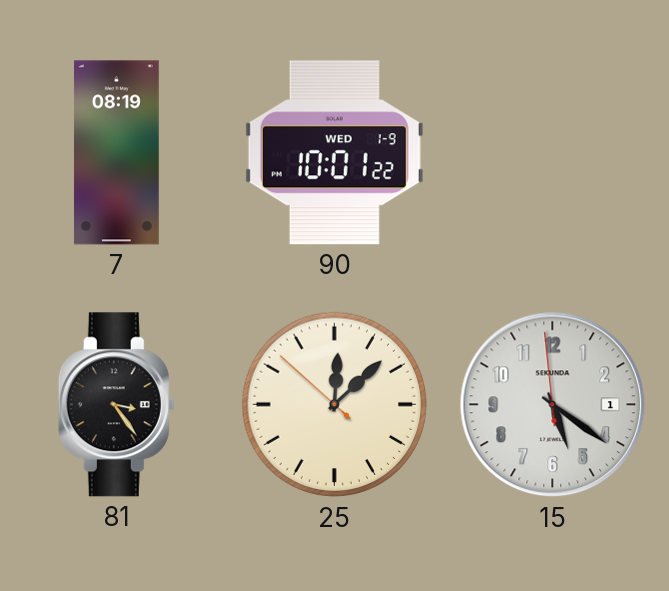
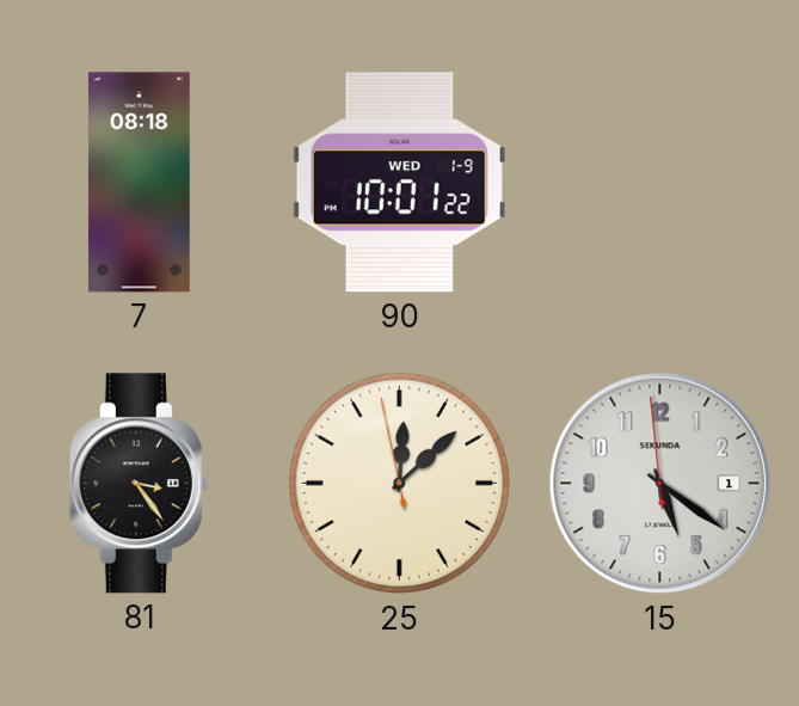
7: 08:19 -> 08:18 (139, 183)
25: 12:07:52 -> 12:07:58 (400, 484)
